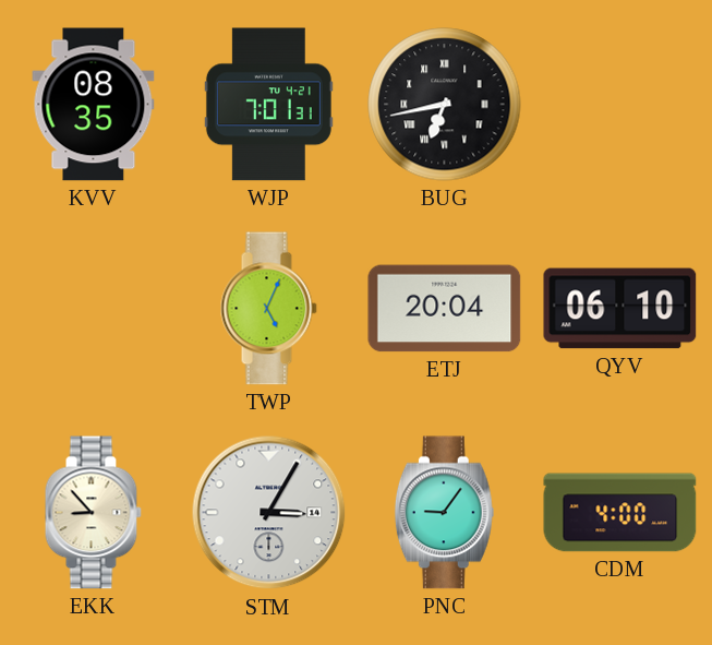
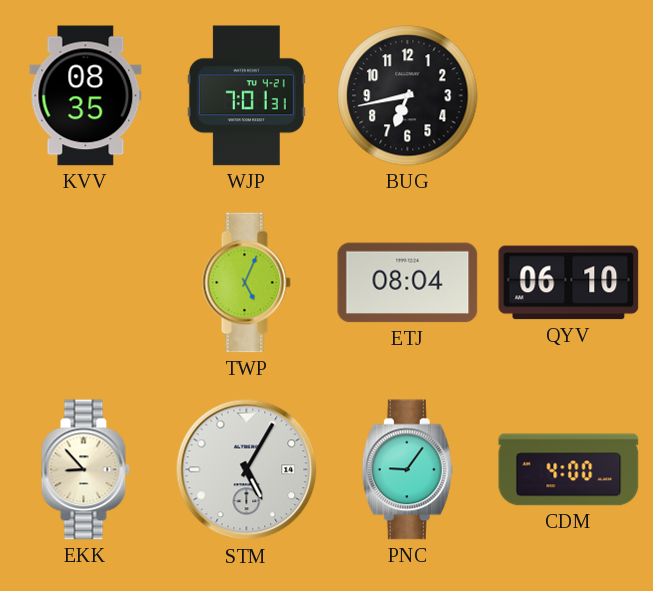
BUG numerals: Roman -> Arabic (408, 96)
ETJ: 20:04 -> 08:04 (408, 283)
STM: 3:05 -> 5:05 (247, 470)
